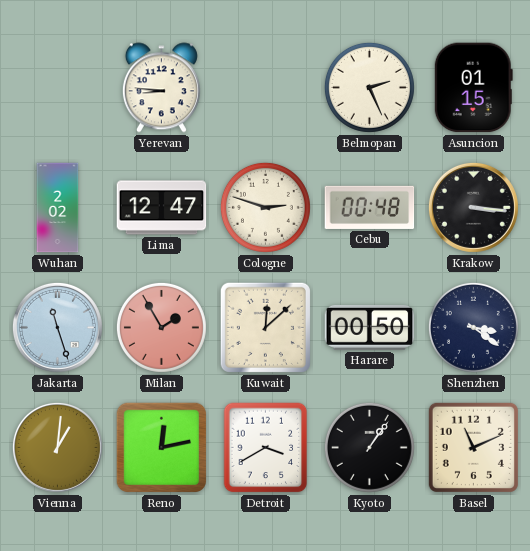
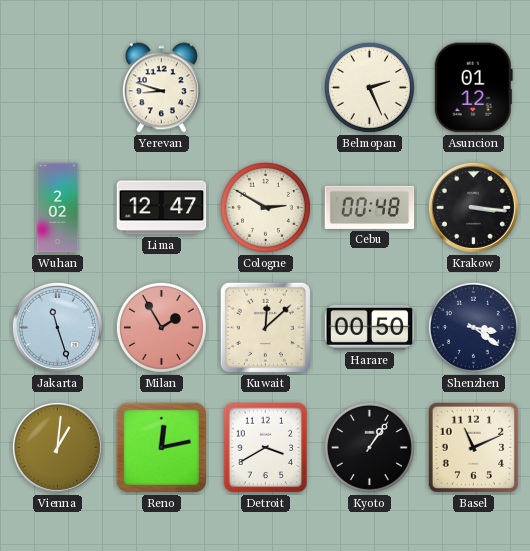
Yerevan: 8:46 -> 8:48 (161, 88)
Asuncion: 01:15 -> 01:12 (473, 88)
Cologne: 2:48 -> 2:50 (265, 207)
